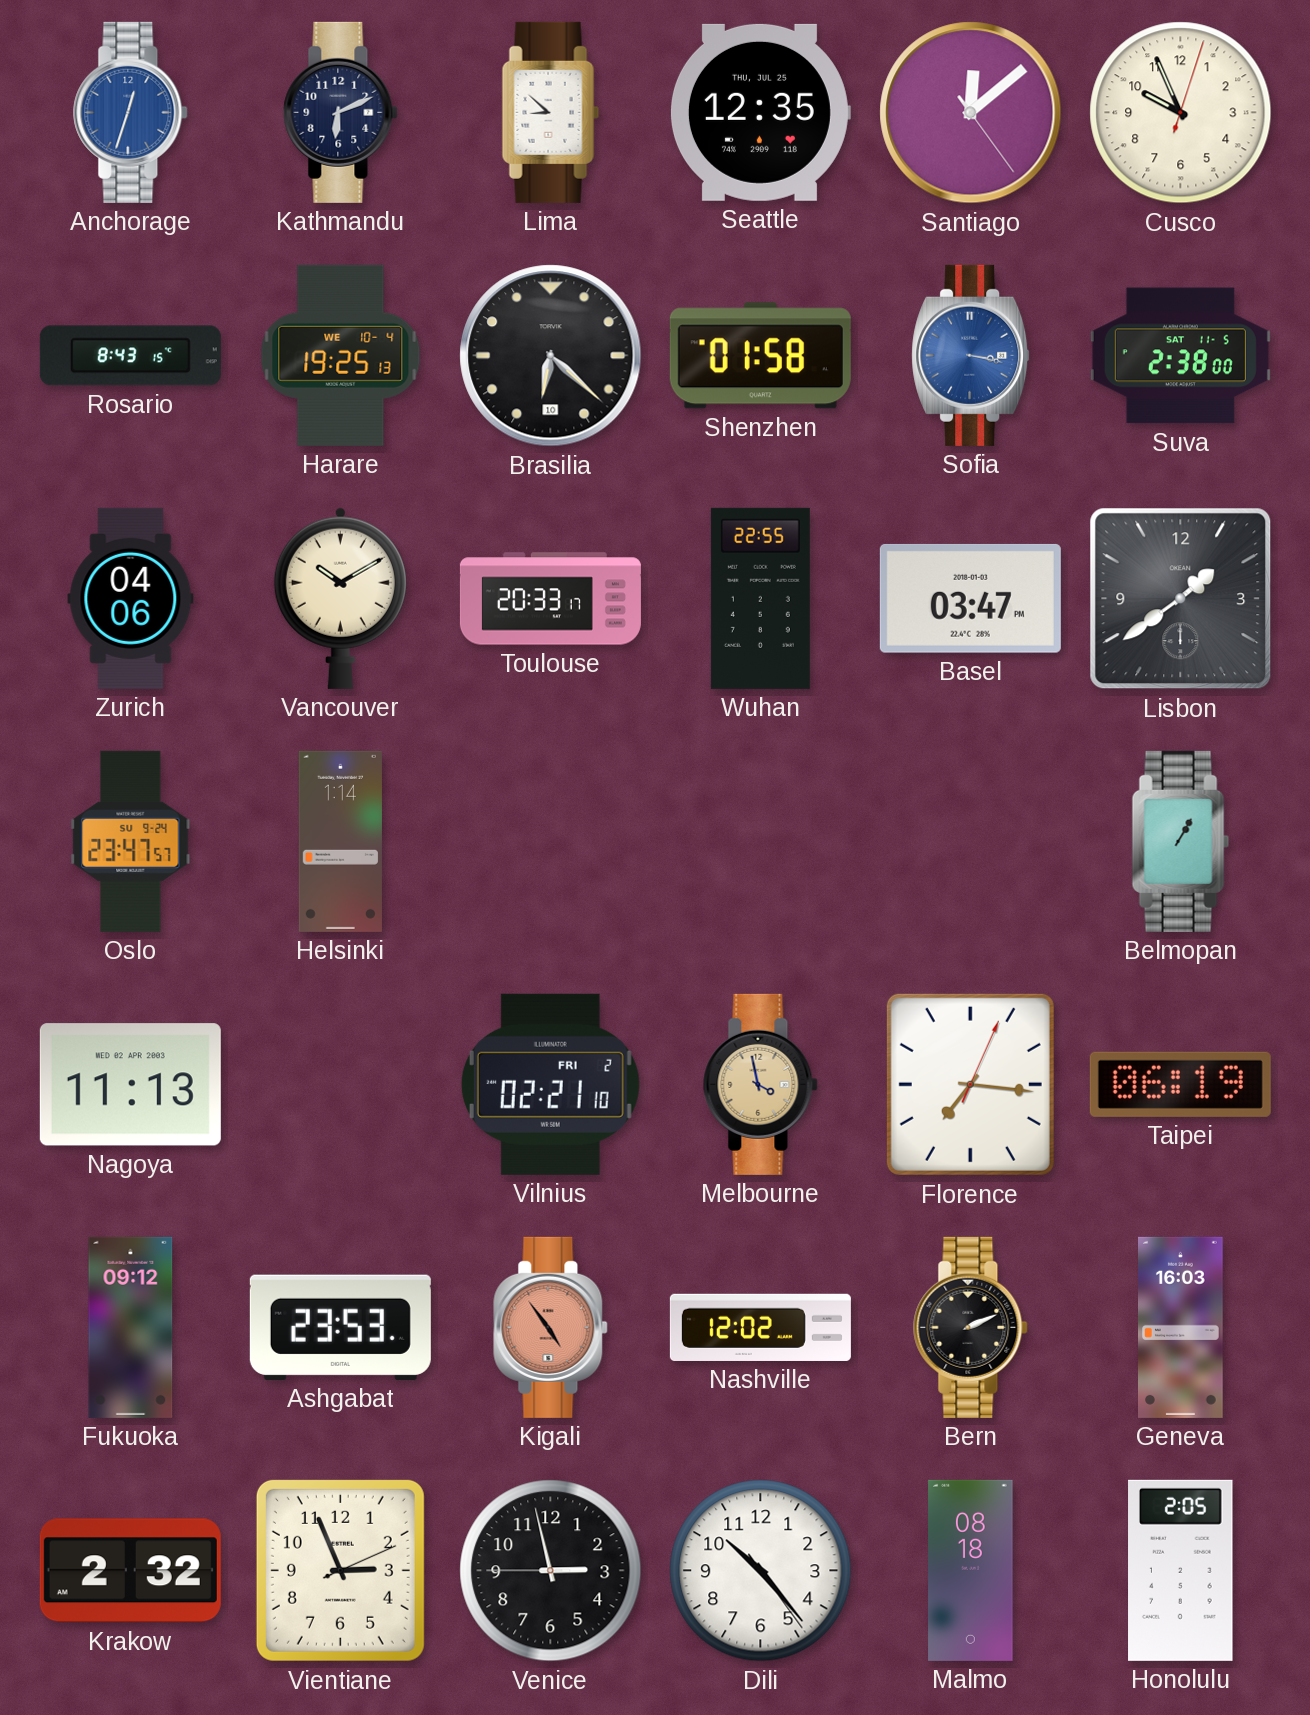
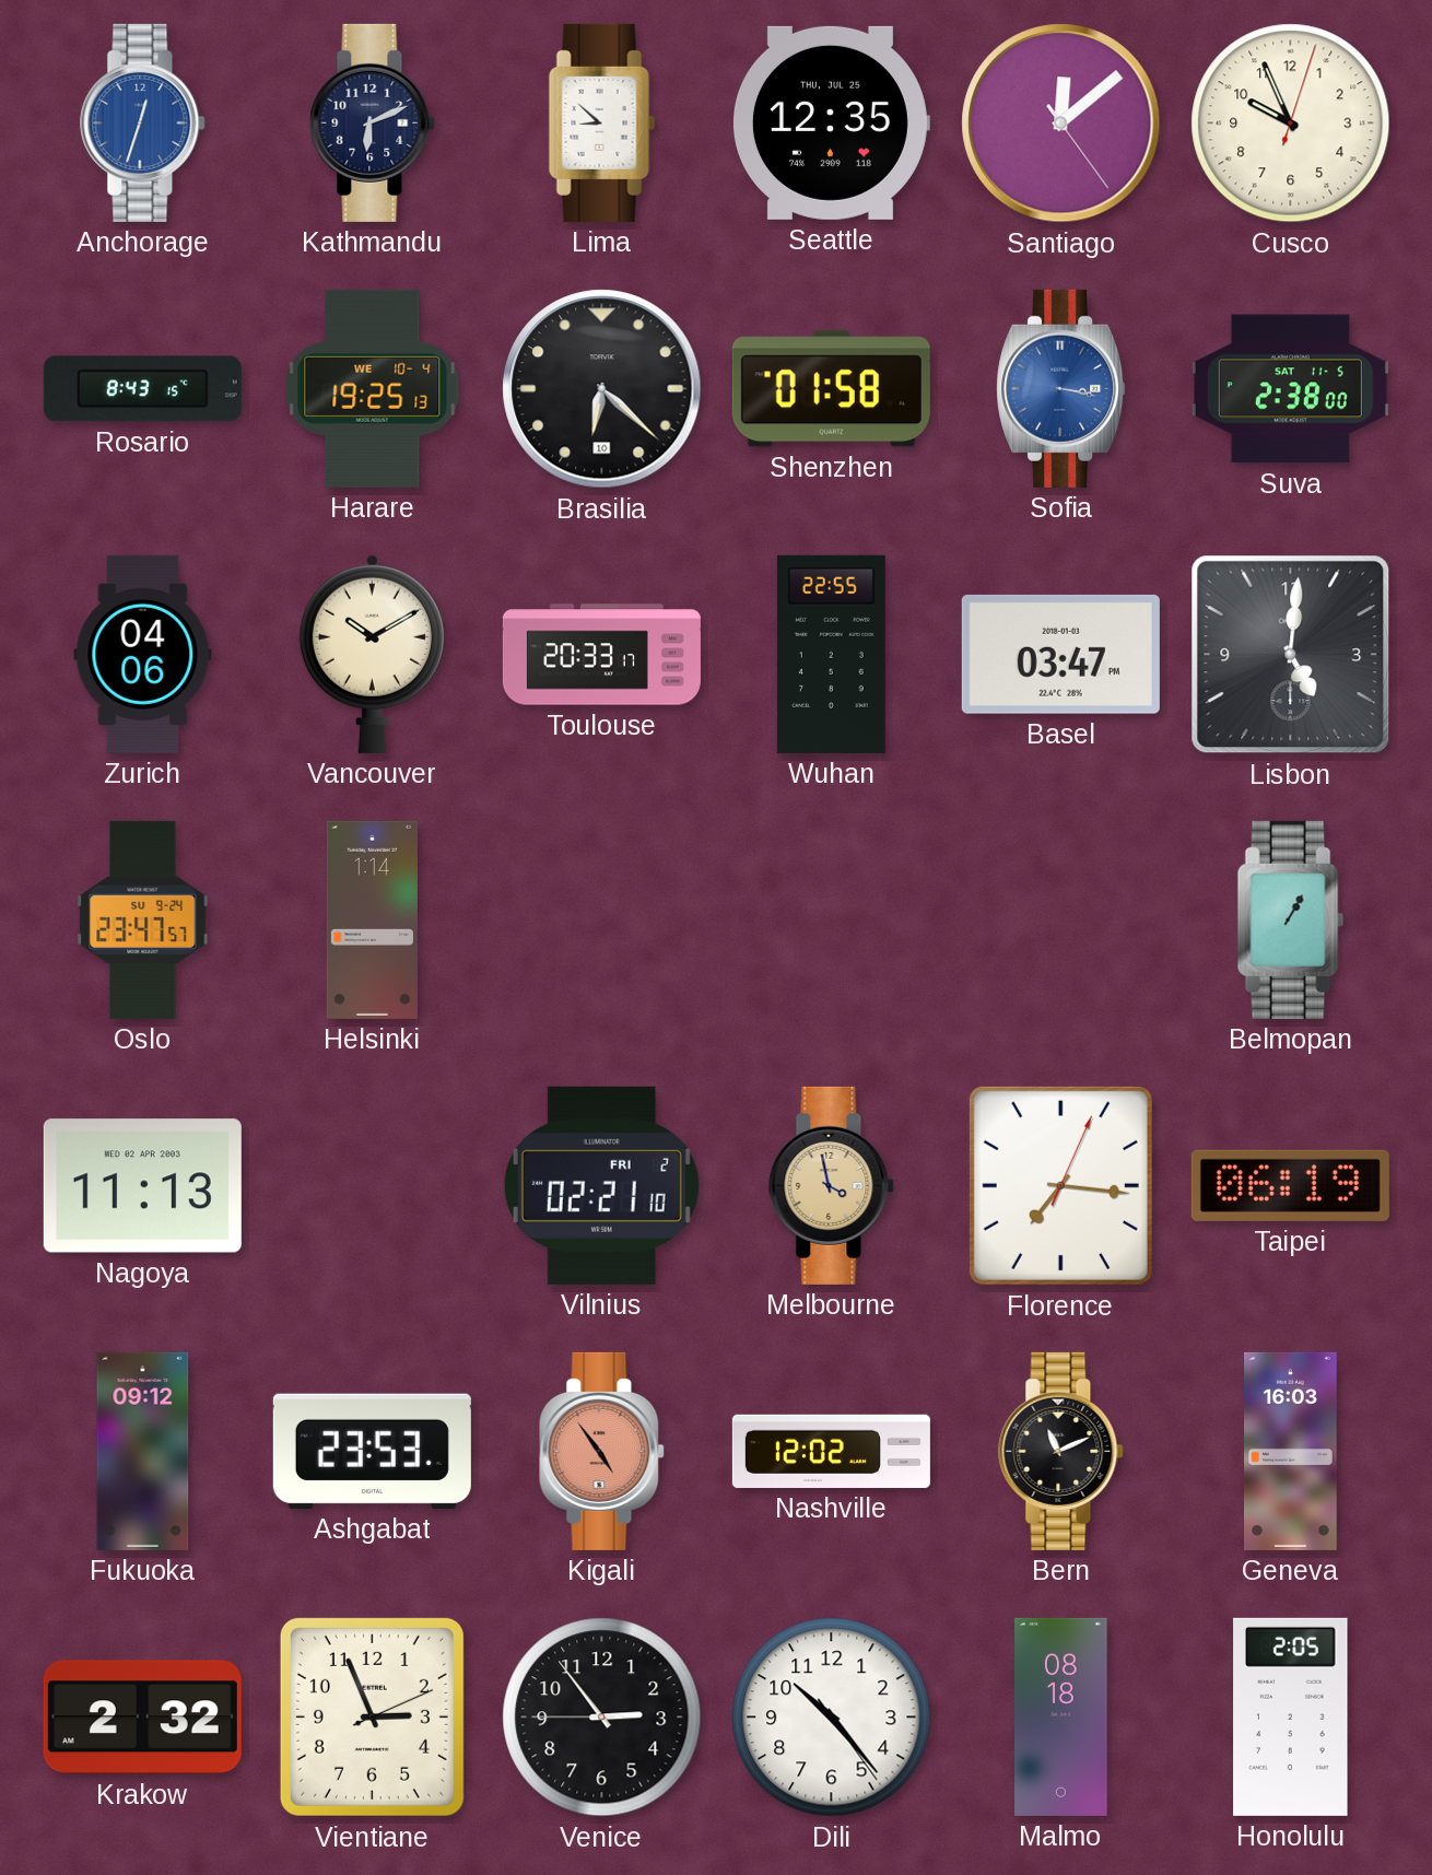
Lisbon: 1:39 -> 5:01 (1291, 655)
Bern: 2:11 -> 11:11 (1061, 1451)
Venice: 2:57 -> 2:53 (602, 1718)
